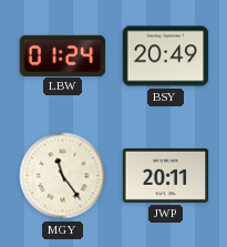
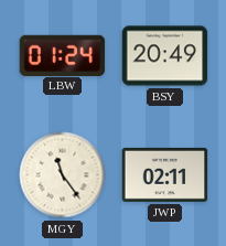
JWP: 20:11 -> 02:11 (165, 174)
